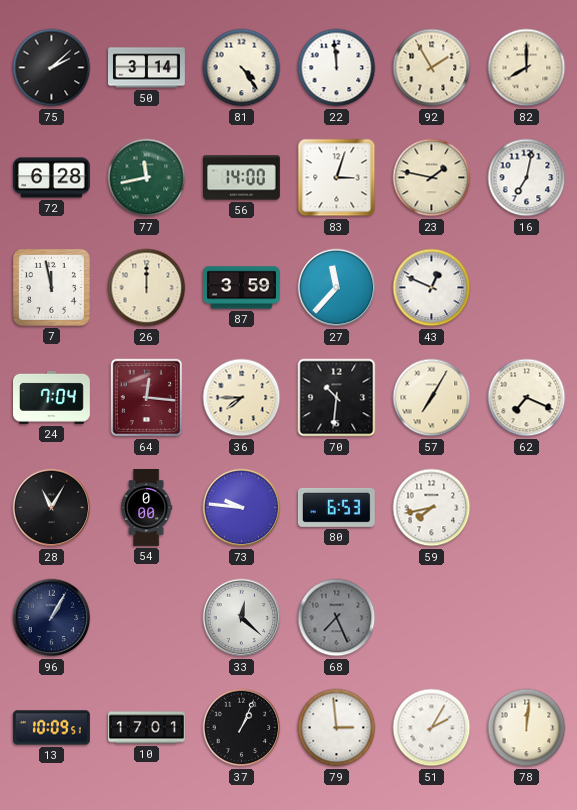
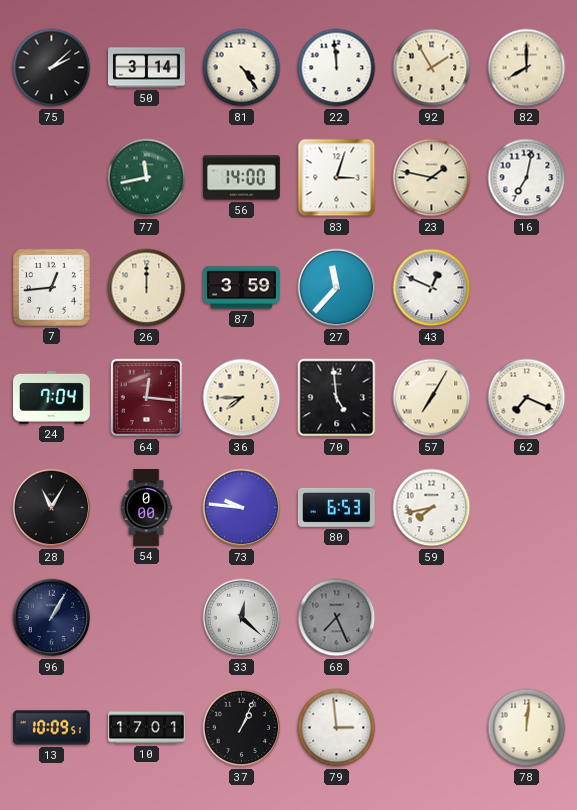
72: 6:28 -> none (52, 178)
7: 11:58 -> 12:44 (51, 287)
70: 10:31 -> 4:59 (337, 398)
51: 2:05 -> none (432, 728)
